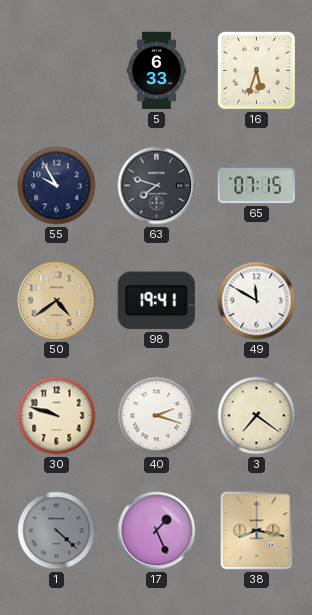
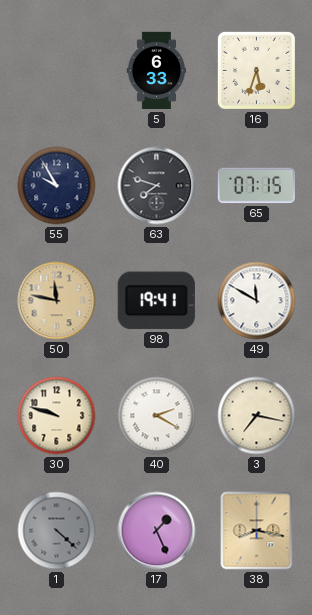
50: 4:39 -> 11:47 (57, 301)
40: 2:18 -> 2:20 (157, 416)
3: 7:21 -> 7:17 (257, 416)
